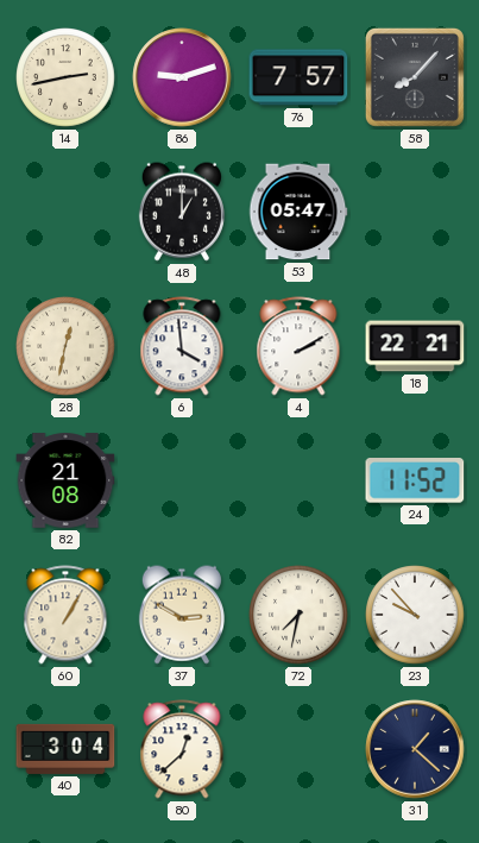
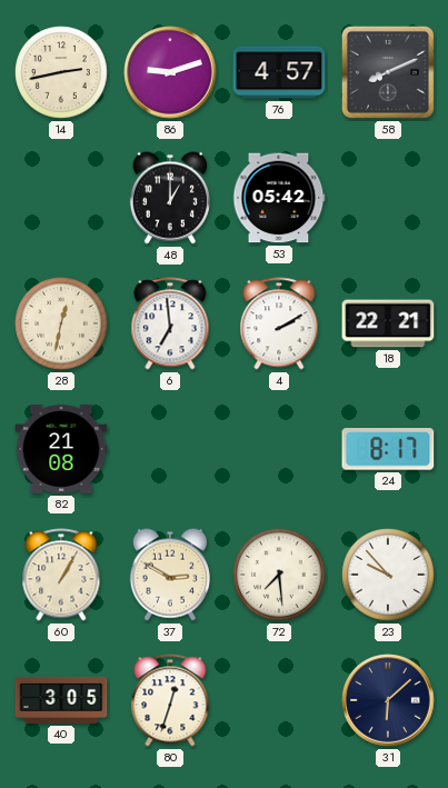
76: 7:57 -> 4:57 (279, 72)
58: 8:07 -> 8:11 (388, 72)
53: 05:47 -> 05:42 (279, 198)
6: 3:59 -> 6:59 (170, 323)
24: 11:52 -> 8:17 (388, 450)
72: 7:32 -> 7:29 (279, 575)
40: 3:04 -> 3:05 (61, 700)
80: 12:38 -> 12:33 (170, 700)
31: 1:22 -> 6:08 (388, 700)
